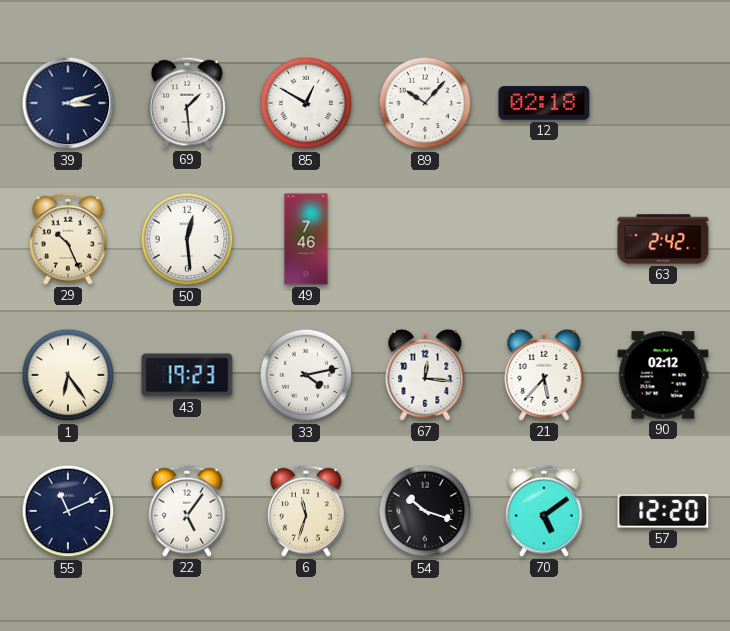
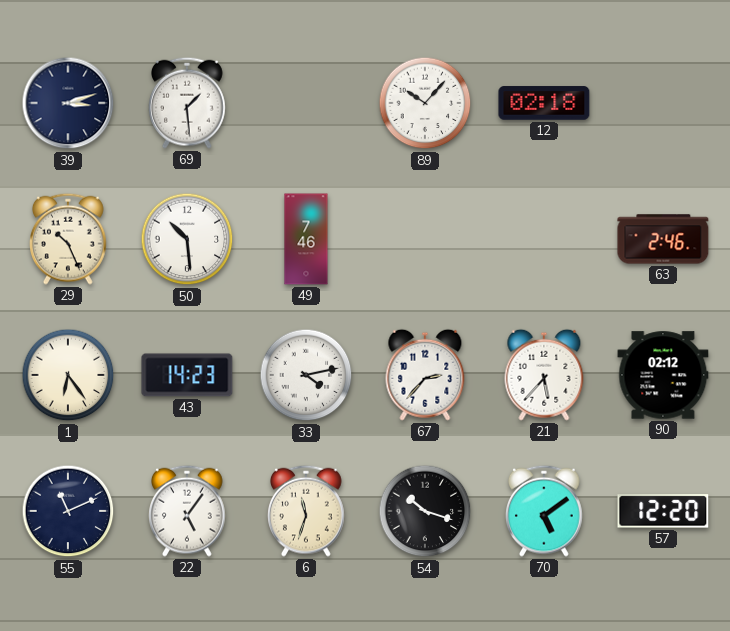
85: 12:50 -> none (306, 103)
50: 12:29 -> 10:29 (187, 239)
63: 2:42 -> 2:46 (663, 239)
43: 19:23 -> 14:23 (187, 375)
67: 12:16 -> 2:37 (425, 375)
